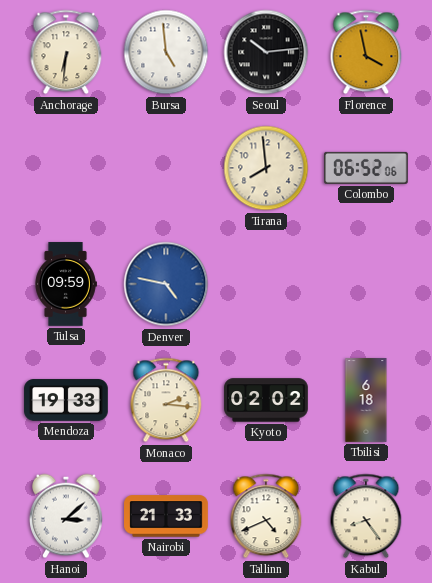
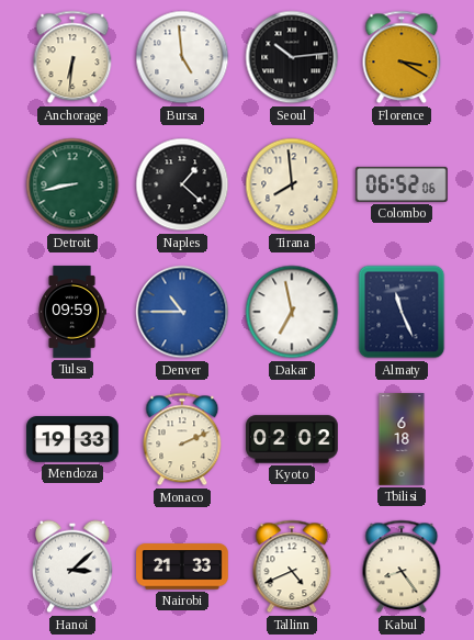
Florence: 3:58 -> 3:20 (402, 57)
Detroit: none -> 8:43 (72, 184)
Naples: none -> 1:22 (182, 184)
Denver: 4:47 -> 10:45 (182, 312)
Dakar: none -> 6:58 (292, 312)
Almaty: none -> 11:26 (402, 312)
Monaco: 2:16 -> 2:11 (182, 439)
